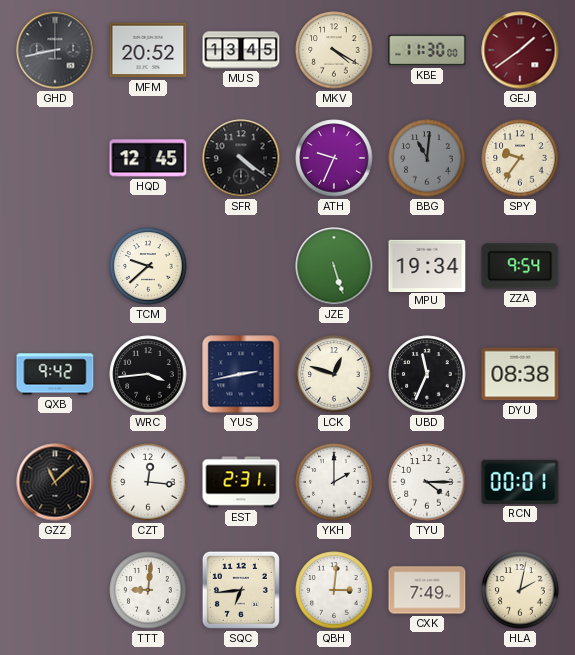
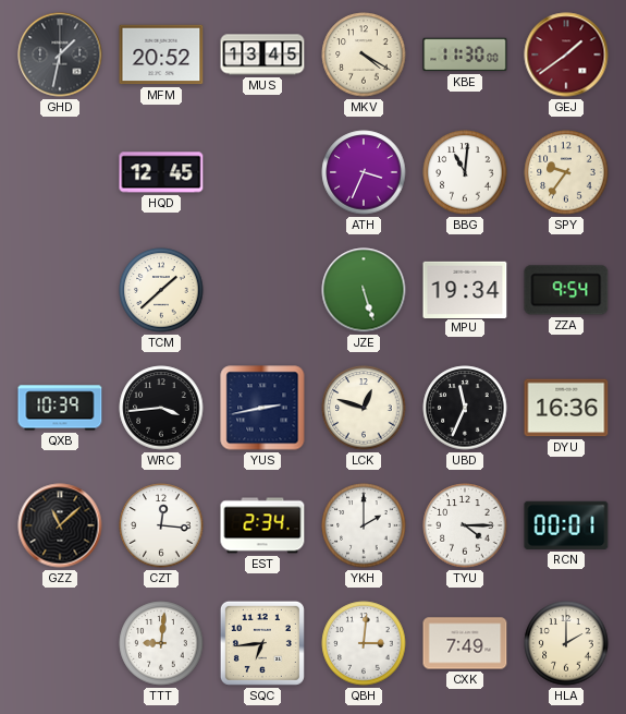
GHD: 8:43 -> 1:32 (60, 55)
SFR: 4:21 -> none (241, 158)
ATH: 9:34 -> 3:34 (364, 172)
BBG dial: grey -> white (465, 172)
TCM: 9:38 -> 1:38 (161, 290)
QXB: 9:42 -> 10:39 (60, 408)
DYU: 08:38 -> 16:36 (566, 408)
EST: 2:31 -> 2:34 (262, 525)
HLA: 2:02 -> 2:00 (566, 643)
